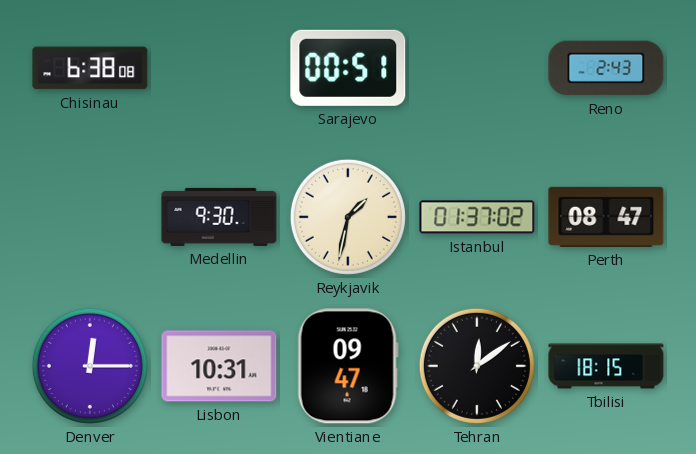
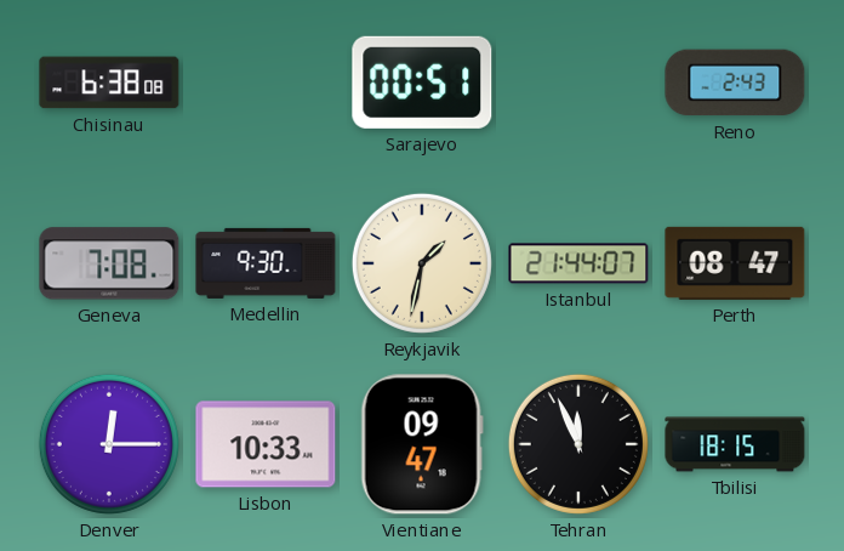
Geneva: none -> 7:08 (109, 263)
Istanbul: 01:37 -> 21:44 (578, 263)
Lisbon: 10:31 -> 10:33 (266, 444)
Tehran: 12:09 -> 11:56 (578, 444)
